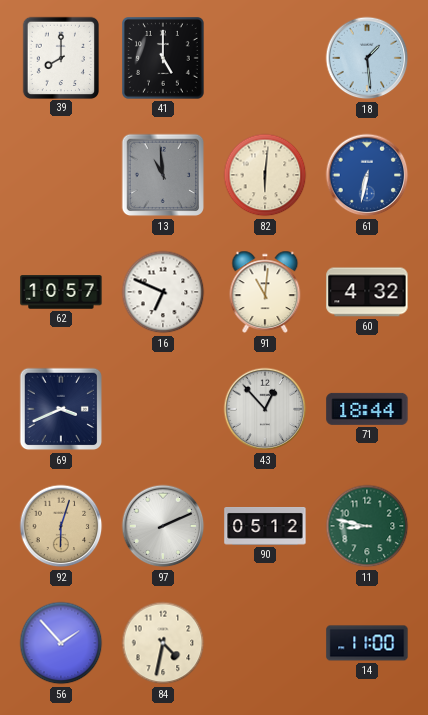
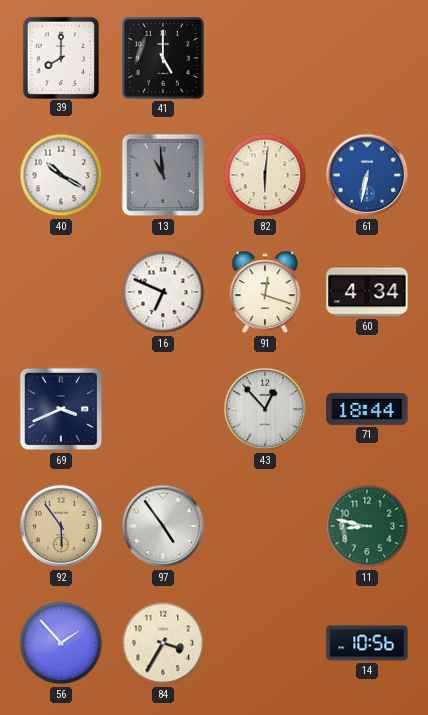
18: 1:29 -> none (367, 58)
40: none -> 10:20 (61, 175)
62: 10:57 -> none (61, 292)
91: 11:01 -> 12:18 (265, 292)
60: 4:32 -> 4:34 (367, 292)
92: 6:03 -> 5:54 (61, 526)
97: 2:11 -> 4:54 (163, 526)
90: 05:12 -> none (265, 527)
84: 4:32 -> 3:35 (163, 643)
14: 11:00 -> 10:56 (367, 643)
